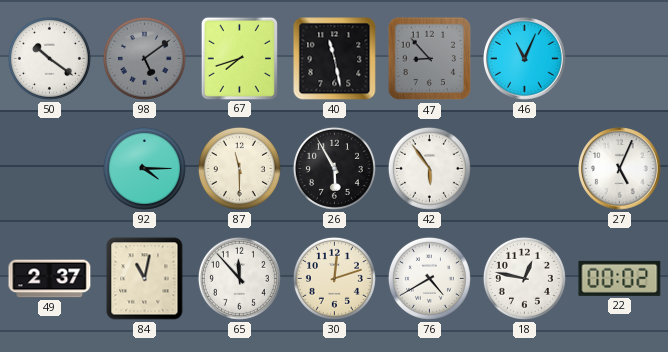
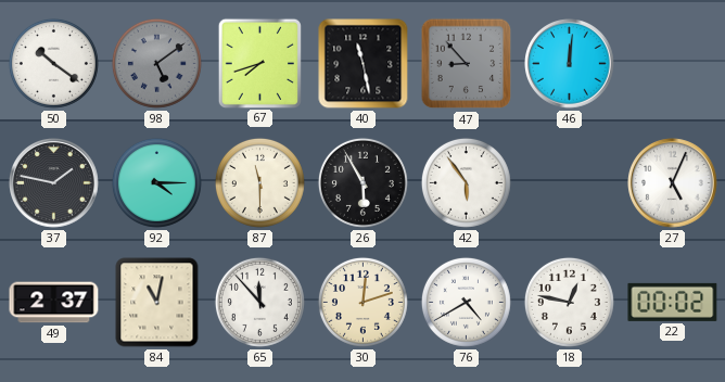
46: 11:04 -> 12:01 (570, 64)
37: none -> 1:47 (54, 183)
